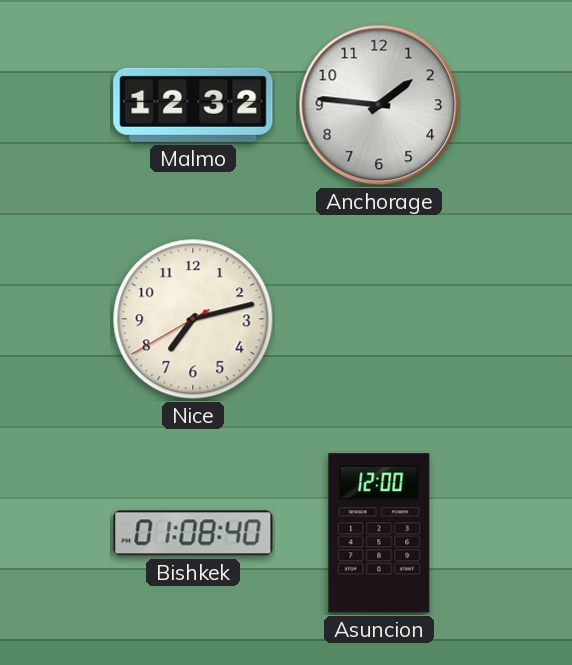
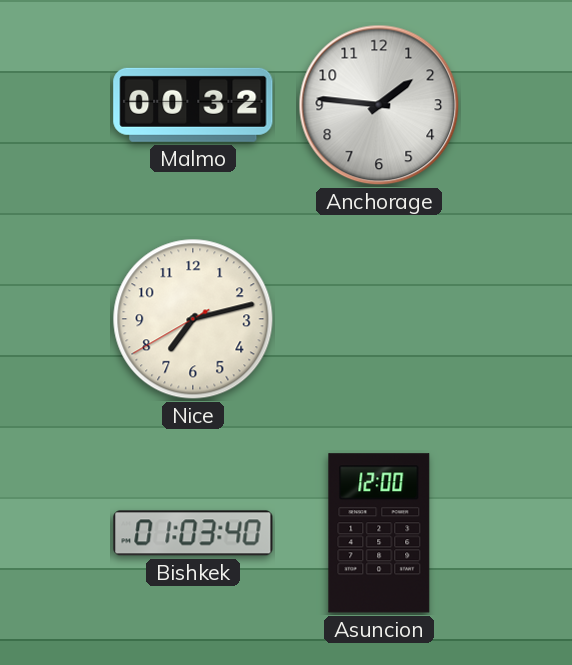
Malmo: 12:32 -> 00:32 (193, 105)
Bishkek: 01:08 -> 01:03 (193, 533)
